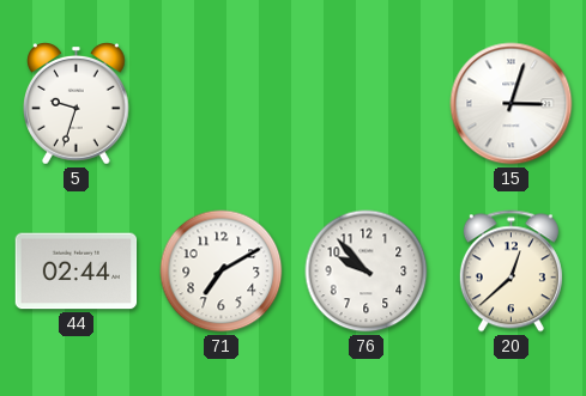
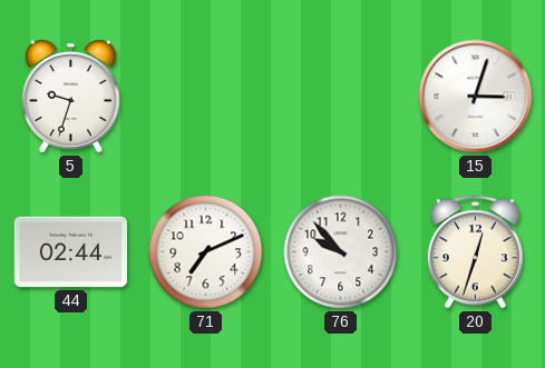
71: 7:10 -> 7:11 (206, 252)
20: 12:38 -> 12:33 (475, 252)
